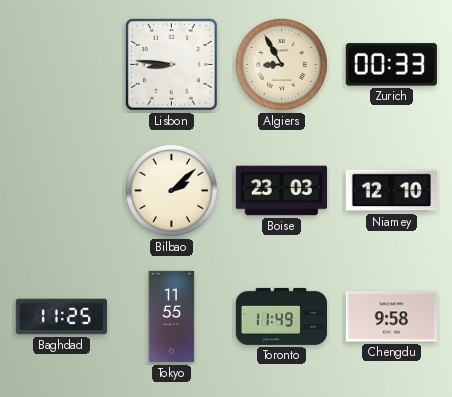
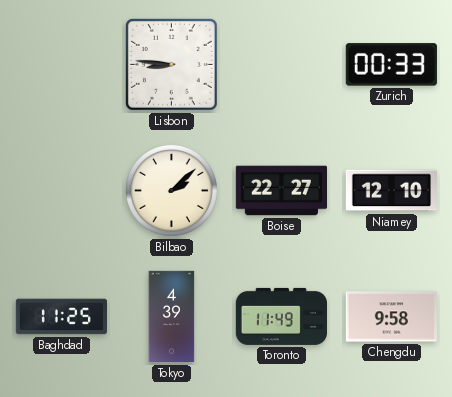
Algiers: 8:55 -> none (281, 64)
Boise: 23:03 -> 22:27 (281, 191)
Tokyo: 11:55 -> 4:39 (172, 317)
